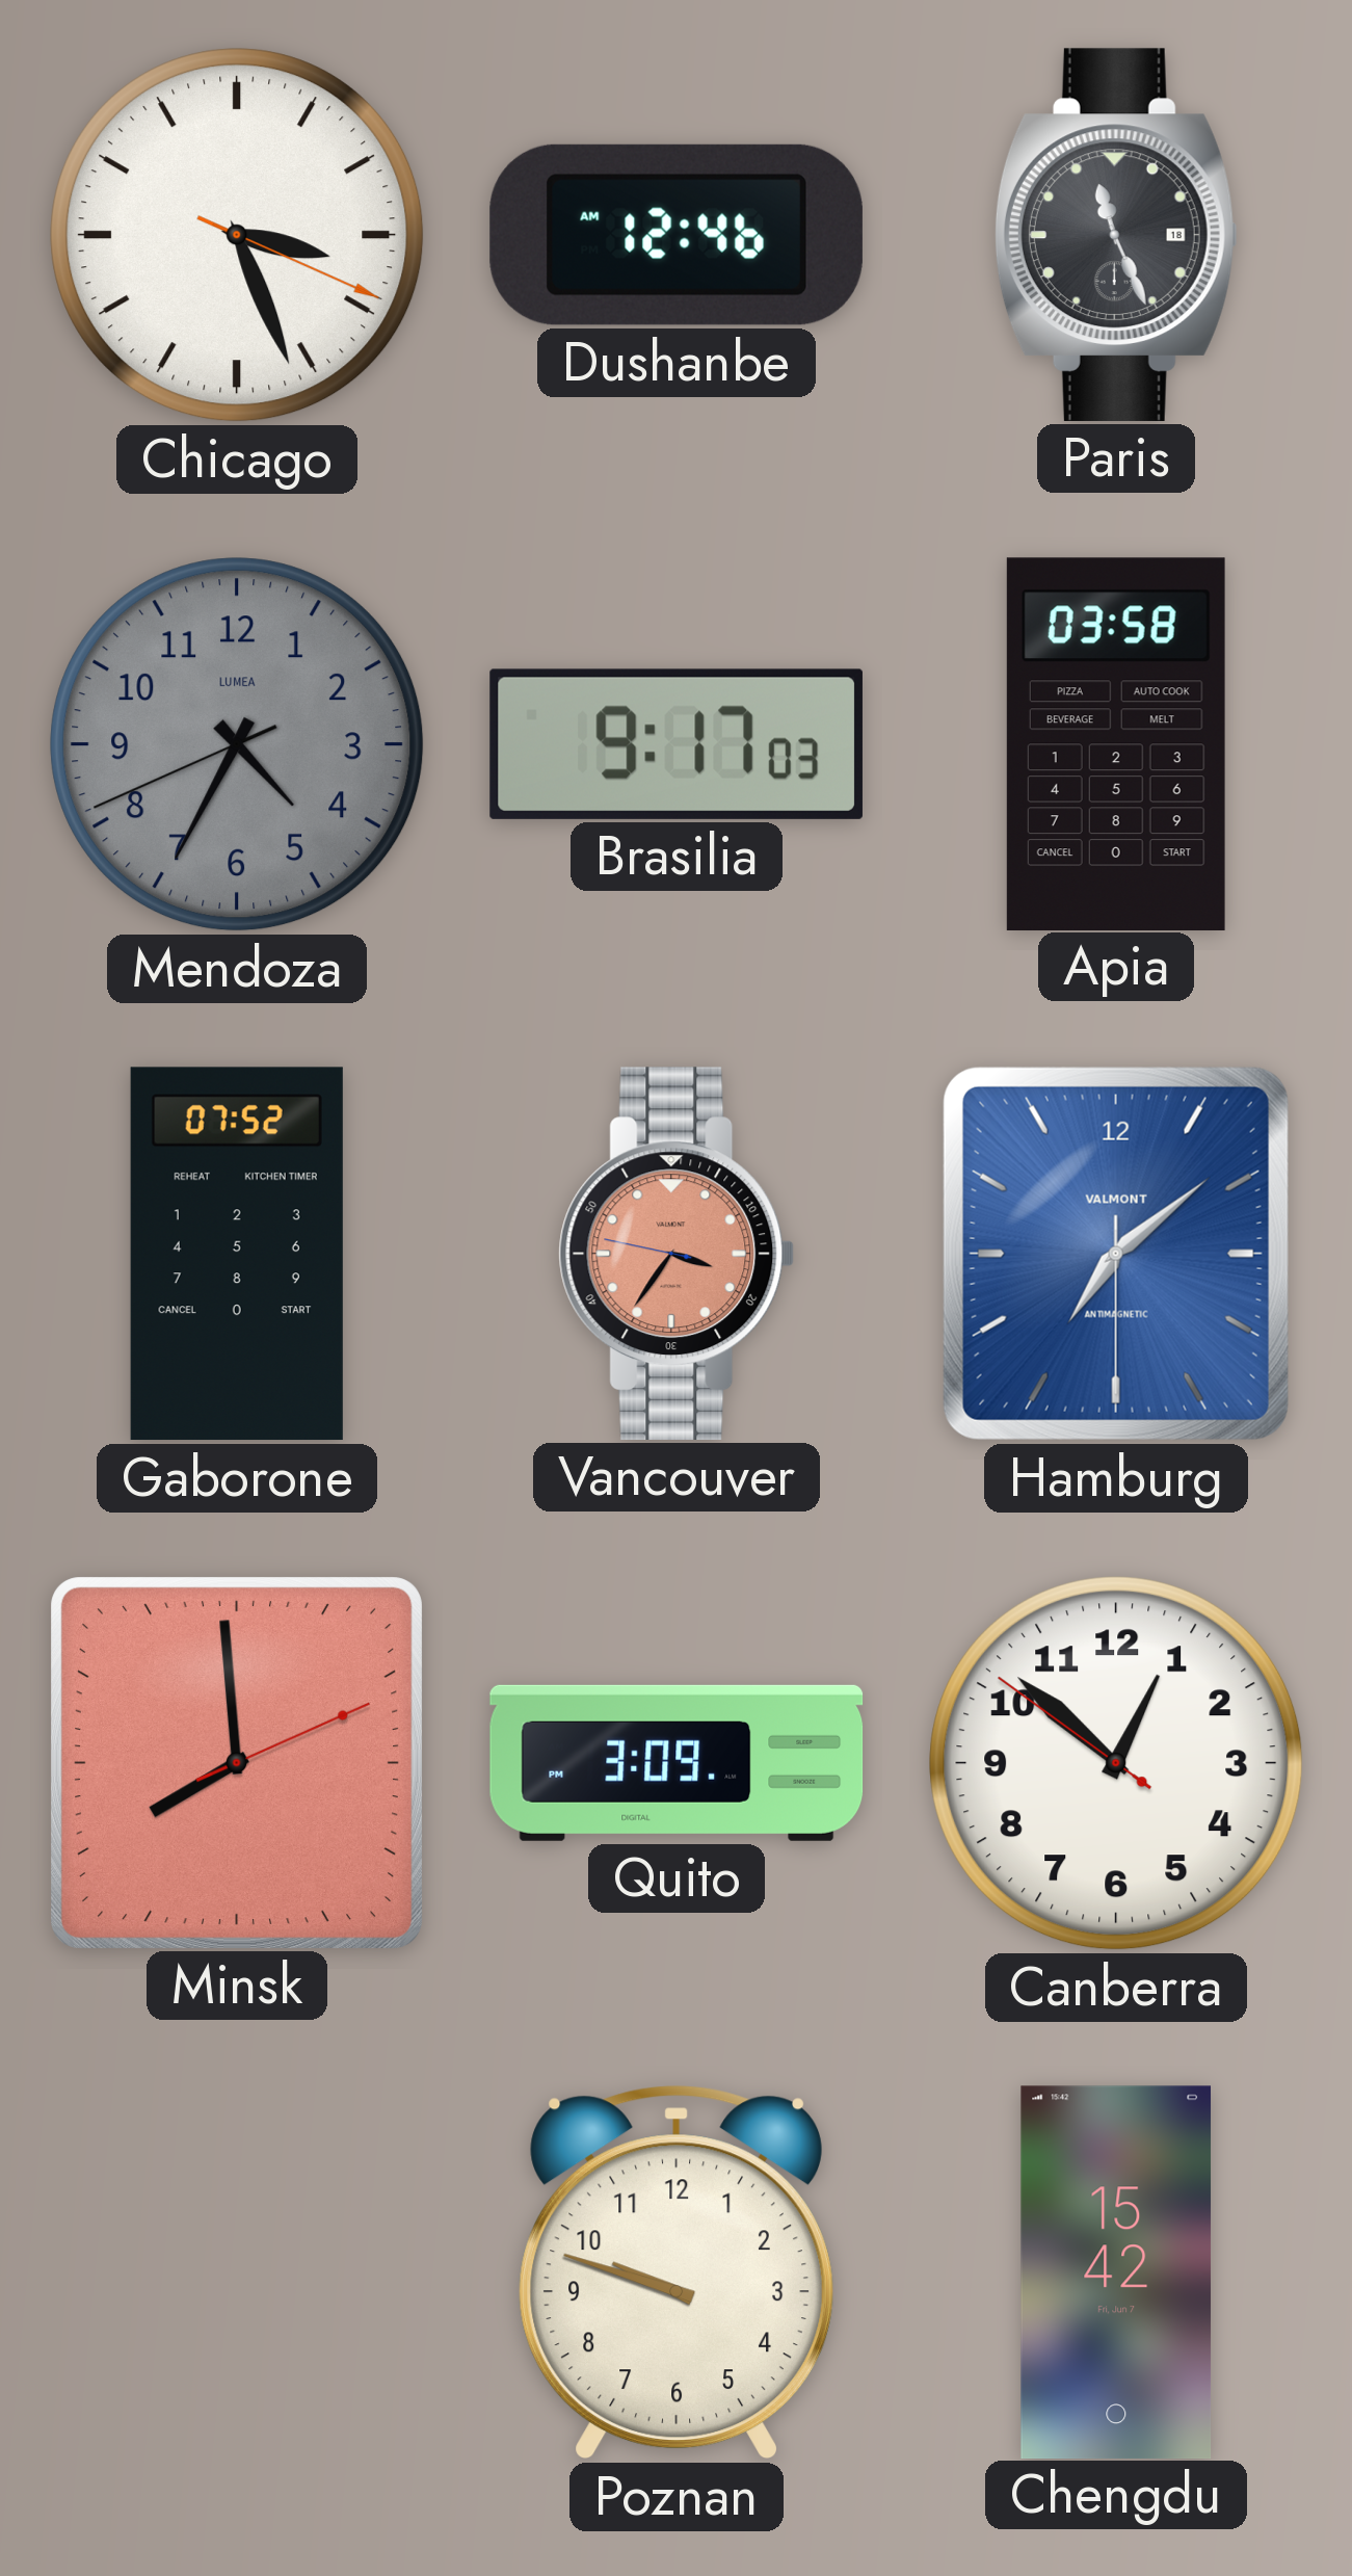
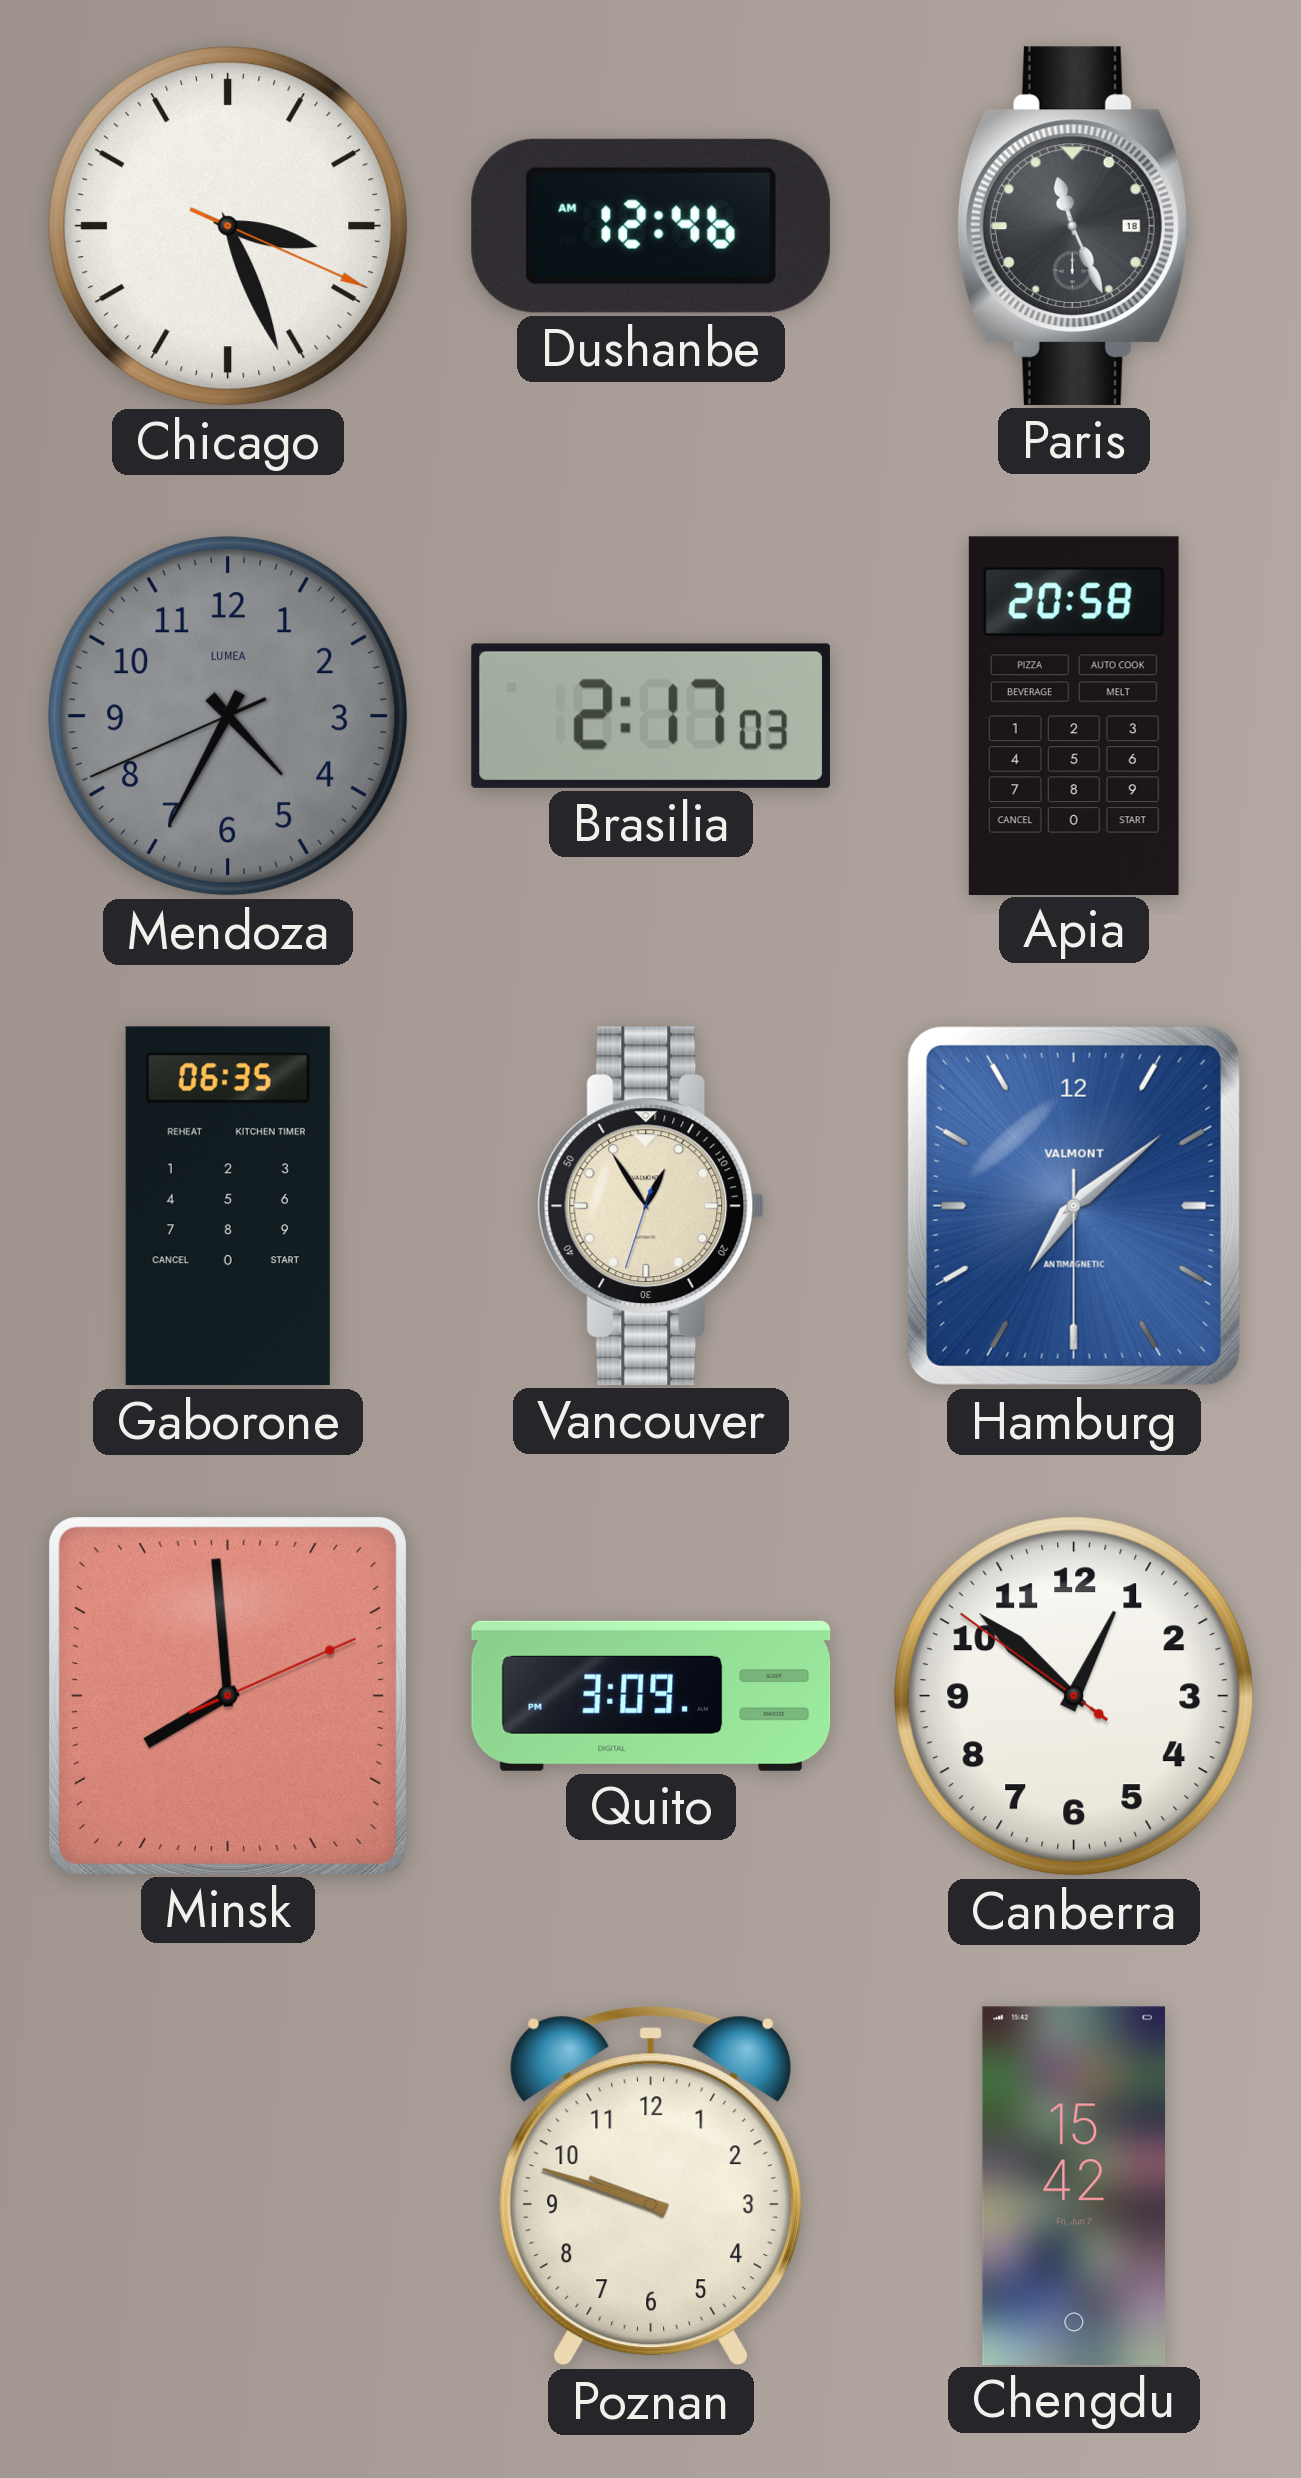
Brasilia: 9:17 -> 2:17 (651, 716)
Apia: 03:58 -> 20:58 (1074, 715)
Gaborone: 07:52 -> 06:35 (228, 1206)
Vancouver: 3:35 -> 12:54 (651, 1206)
Vancouver dial: salmon -> cream (651, 1206)
